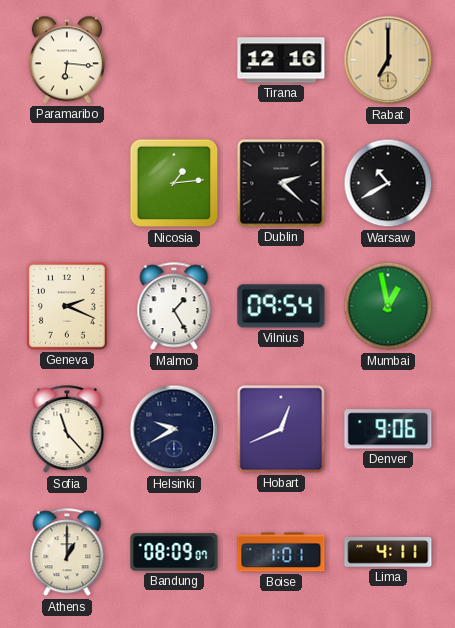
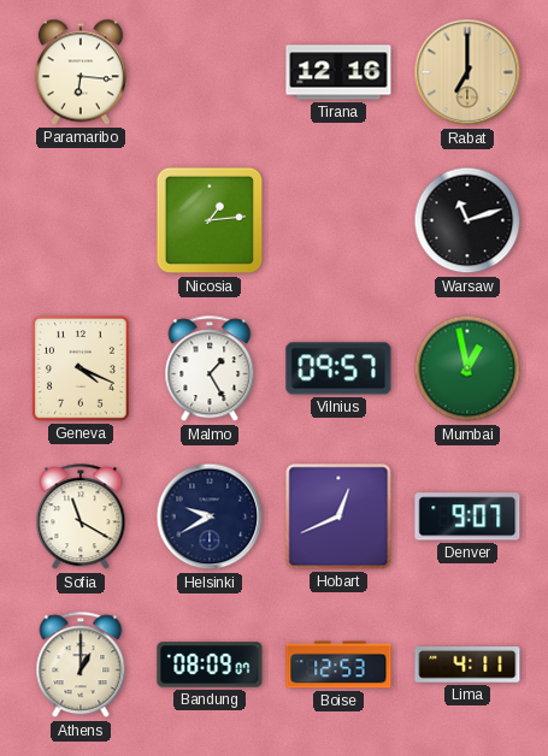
Dublin: 2:22 -> none (281, 183)
Warsaw: 10:40 -> 11:12 (467, 220)
Geneva: 2:19 -> 4:19 (82, 370)
Vilnius: 09:54 -> 09:57 (338, 368)
Sofia: 11:23 -> 11:20 (81, 518)
Denver: 9:06 -> 9:07 (467, 516)
Boise: 1:01 -> 12:53 (338, 665)
